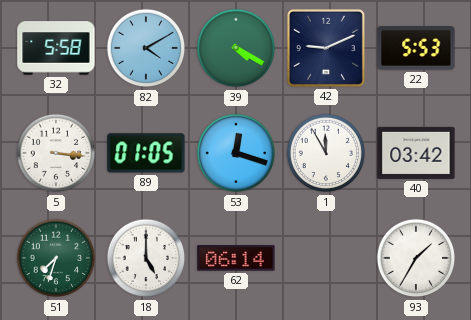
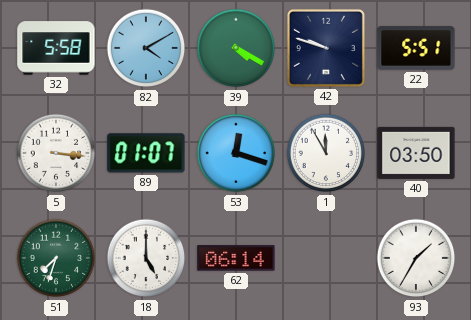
42: 9:11 -> 9:48 (326, 48)
22: 5:53 -> 5:51 (416, 48)
89: 01:05 -> 01:07 (146, 153)
40: 03:42 -> 03:50 (416, 153)
